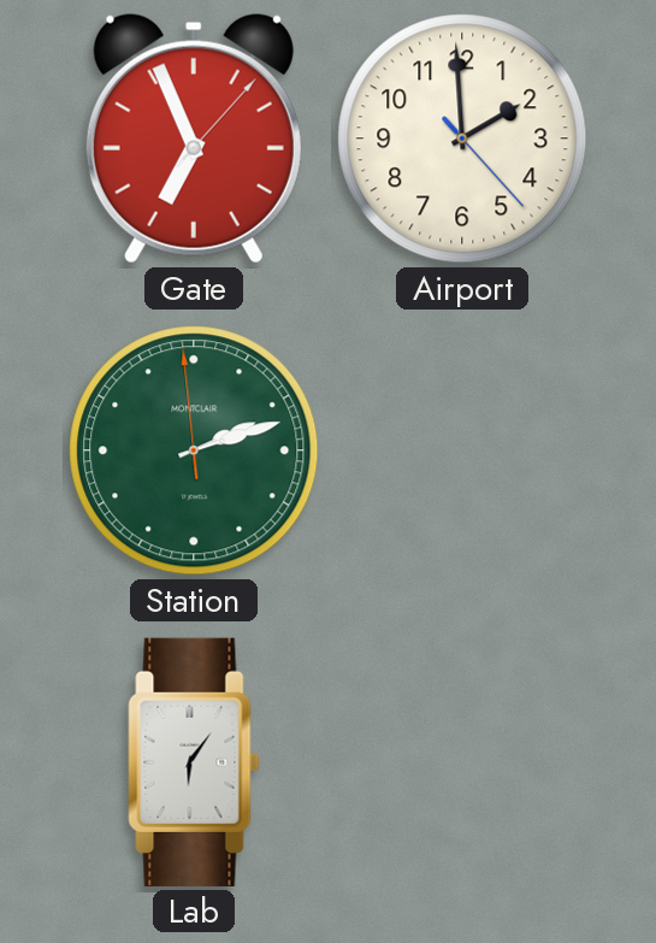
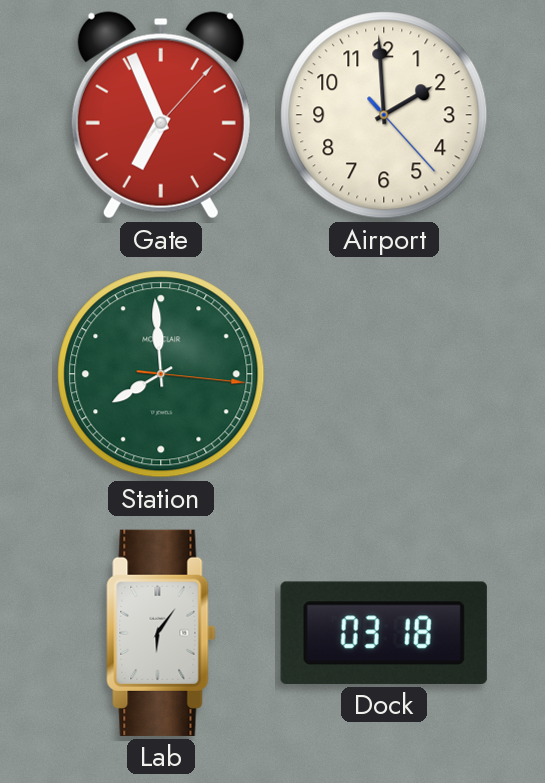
Station: 2:11 -> 7:59 (161, 374)
Dock: none -> 03:18 (384, 633)
